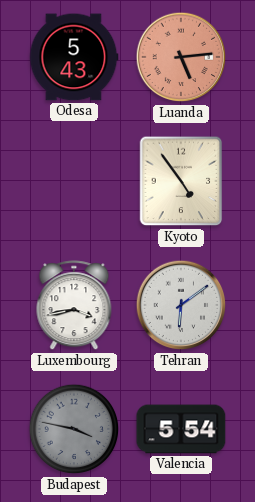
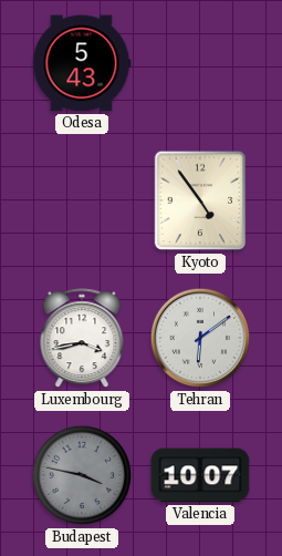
Luanda: 5:14 -> none (181, 57)
Valencia: 5:54 -> 10:07 (200, 475)
